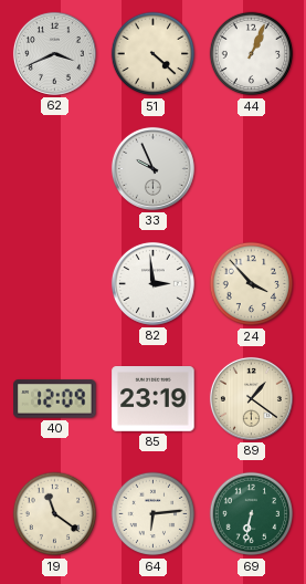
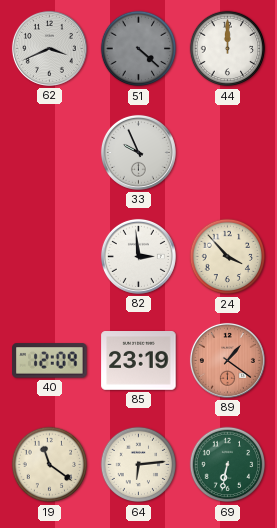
51 dial: cream -> grey (139, 49)
44: 1:04 -> 12:00 (228, 49)
89 dial: cream -> salmon (227, 360)
